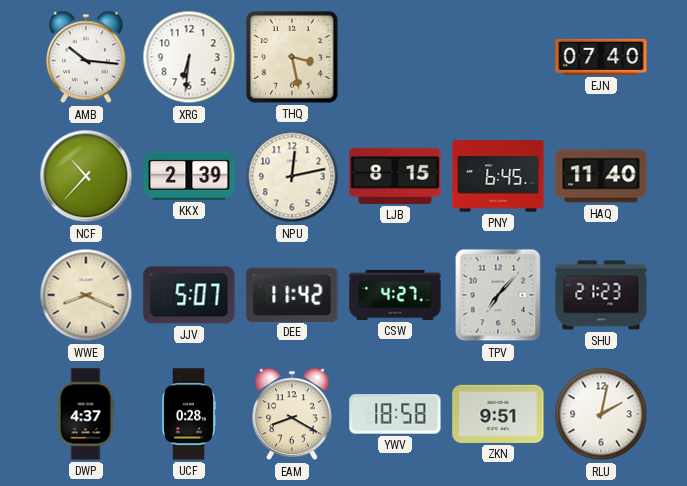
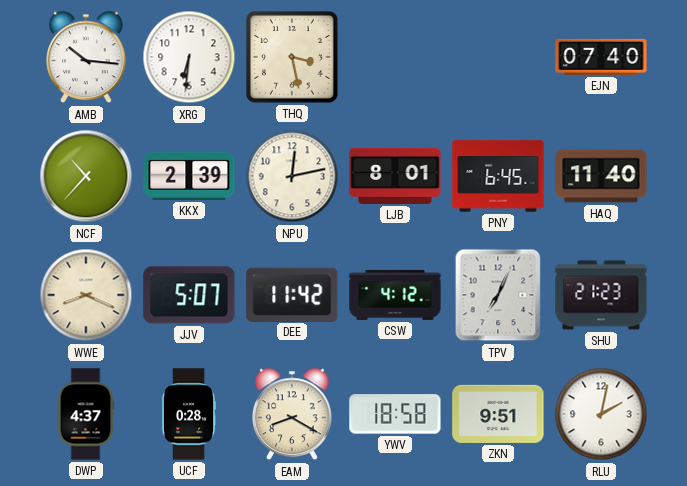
LJB: 8:15 -> 8:01 (395, 176)
CSW: 4:27 -> 4:12 (395, 295)
TPV: 7:07 -> 7:04 (498, 295)
